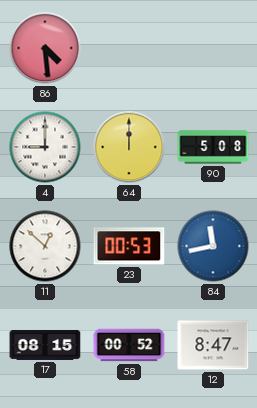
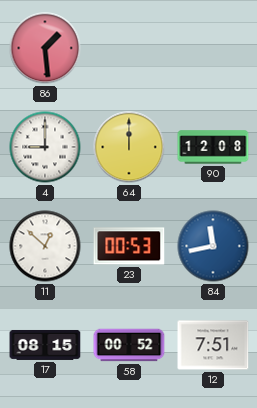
86: 4:29 -> 1:29 (45, 48)
90: 5:08 -> 12:08 (213, 147)
12: 8:47 -> 7:51 (213, 345)
